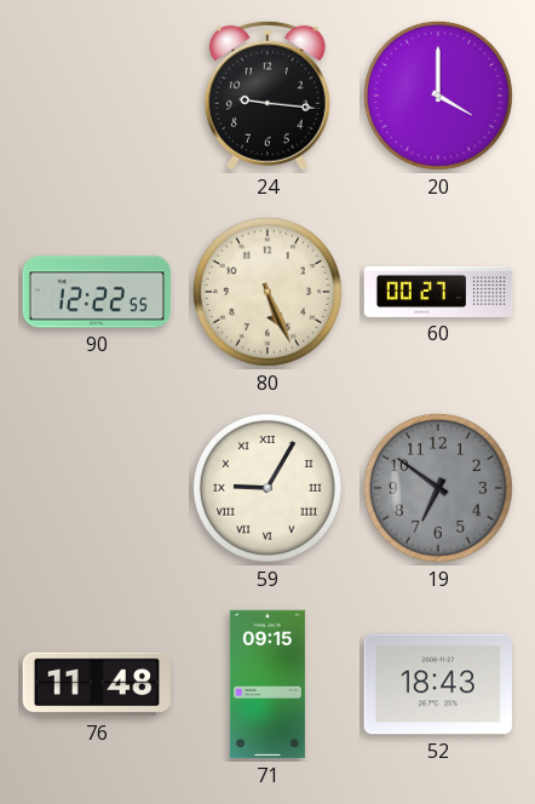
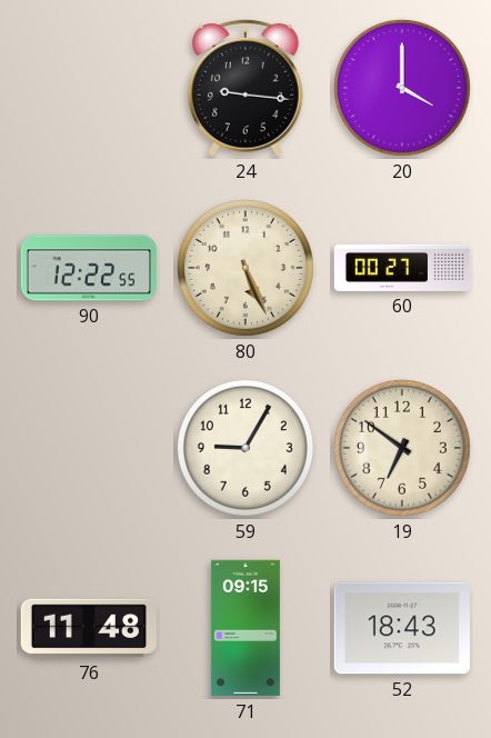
59 numerals: Roman -> Arabic (245, 448)
19 dial: grey -> cream (402, 448)
